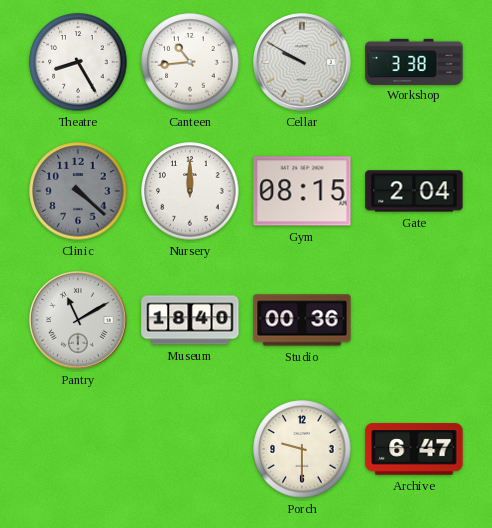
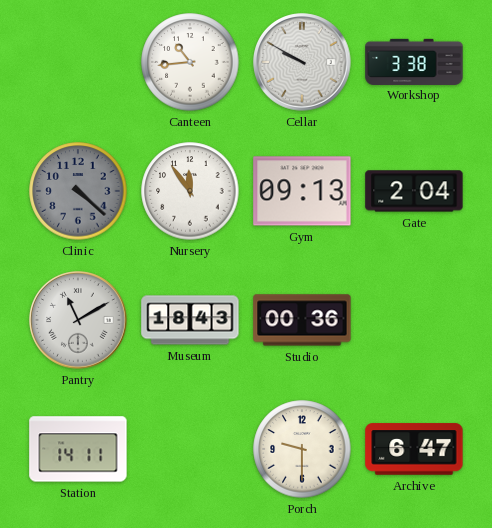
Theatre: 8:25 -> none (78, 62)
Nursery: 12:00 -> 11:54 (190, 191)
Gym: 08:15 -> 09:13 (302, 191)
Museum: 18:40 -> 18:43 (190, 320)
Station: none -> 14:11 (78, 449)
